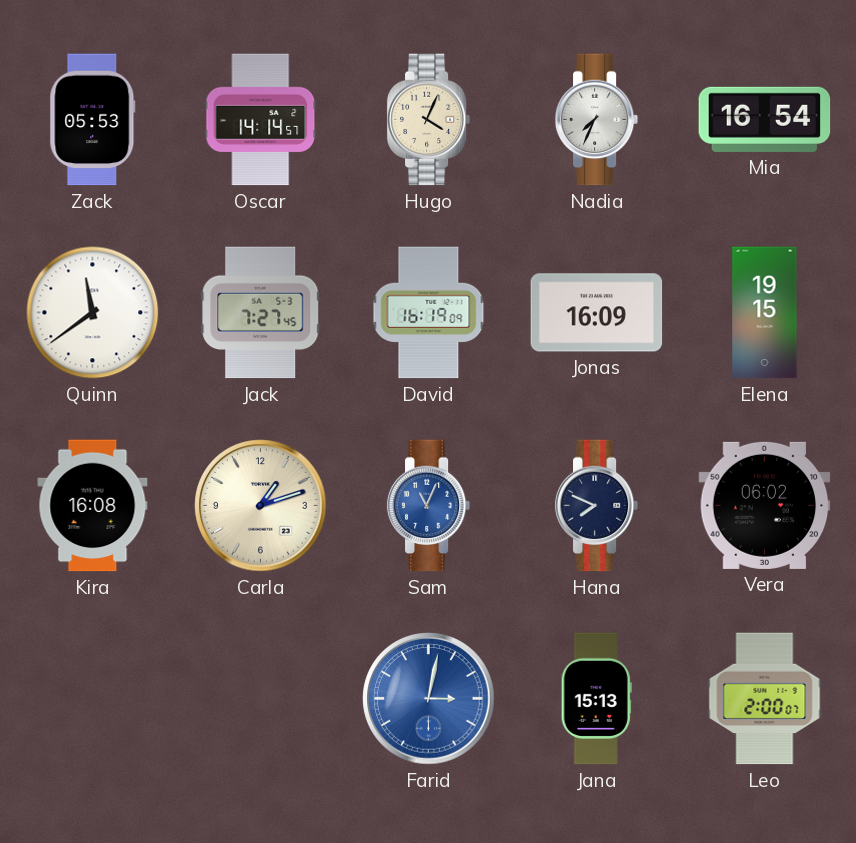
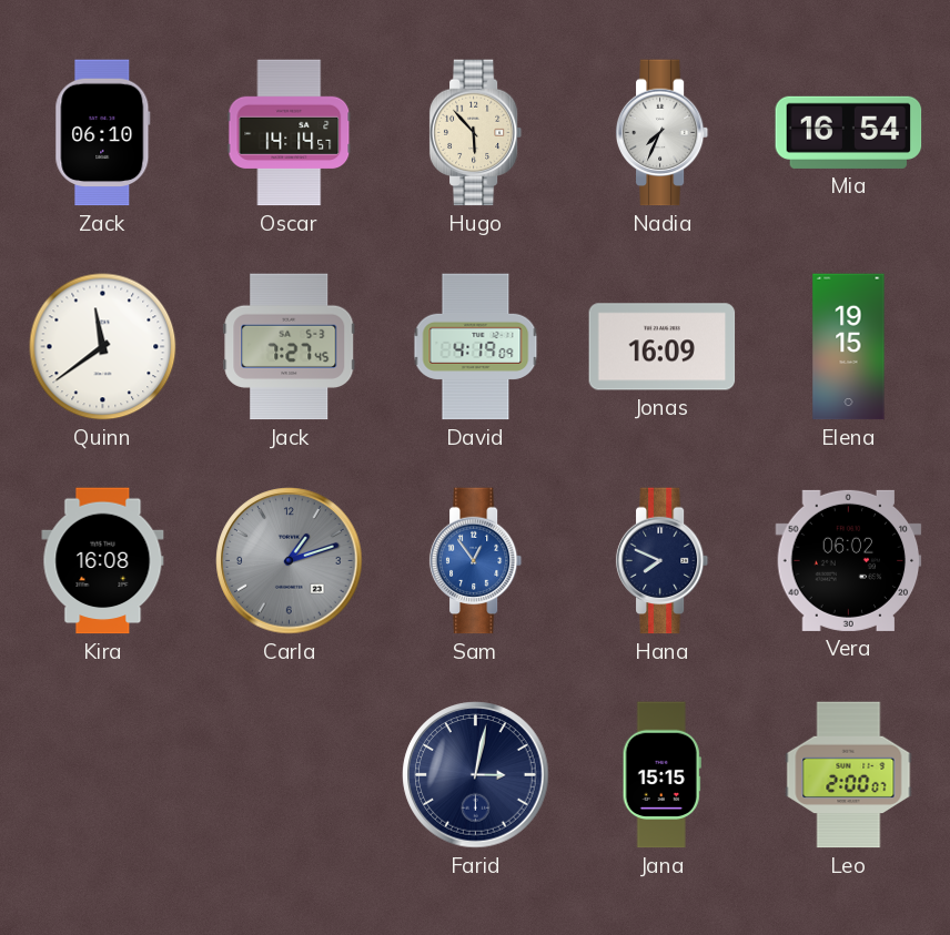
Zack: 05:53 -> 06:10 (103, 133)
Hugo: 4:04 -> 5:53 (476, 133)
David: 16:19 -> 4:19 (476, 347)
Carla dial: cream -> grey (290, 561)
Sam: 11:04 -> 12:54 (476, 561)
Farid dial: blue -> navy (476, 775)
Jana: 15:13 -> 15:15 (661, 775)
